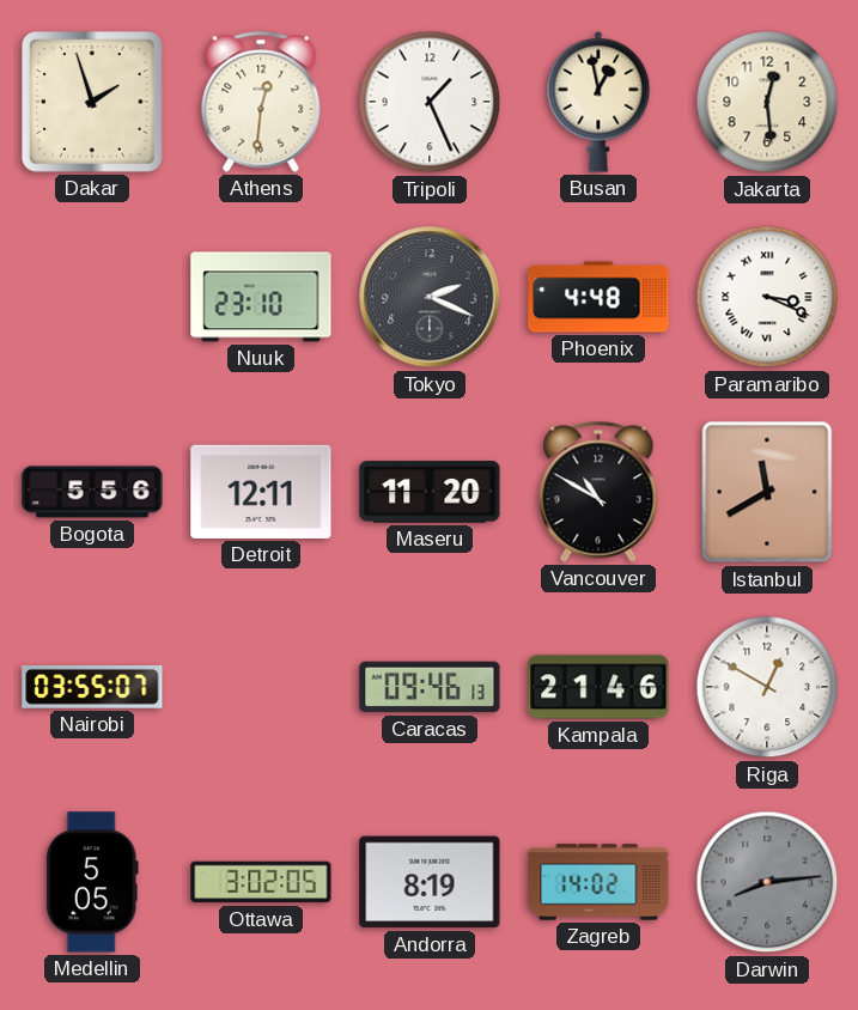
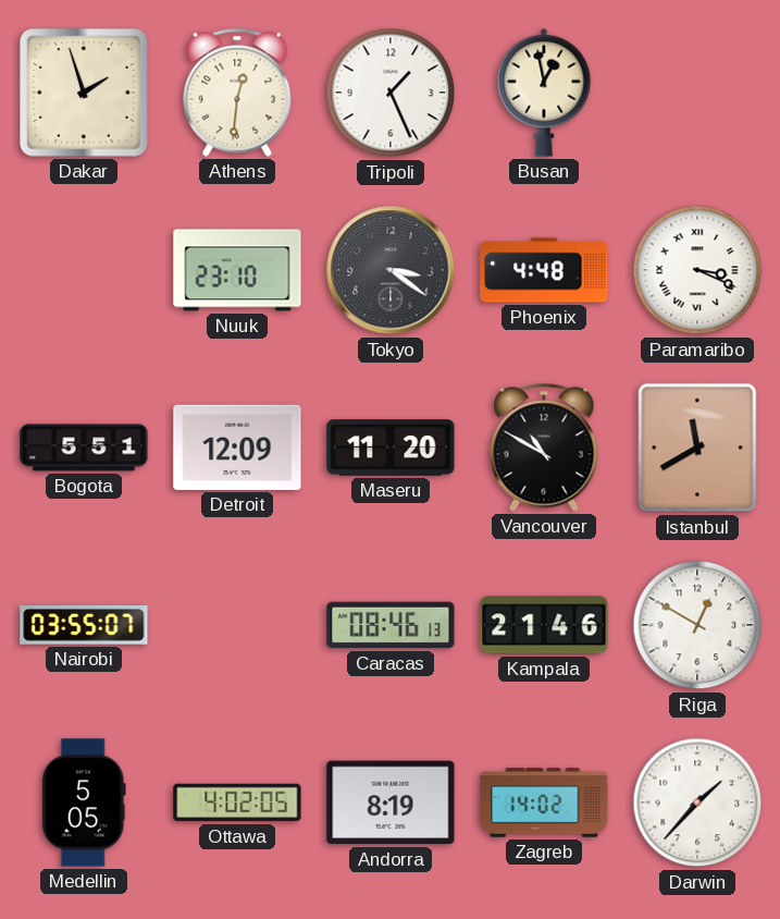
Jakarta: 12:29 -> none (767, 102)
Tokyo: 2:19 -> 3:21 (391, 270)
Bogota: 5:56 -> 5:51 (84, 448)
Detroit: 12:11 -> 12:09 (237, 448)
Caracas: 09:46 -> 08:46 (391, 625)
Ottawa: 3:02 -> 4:02 (237, 802)
Darwin: 8:14 -> 1:37 (697, 802)
Darwin dial: grey -> white (697, 802)
